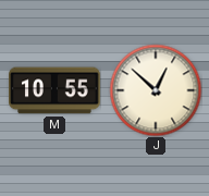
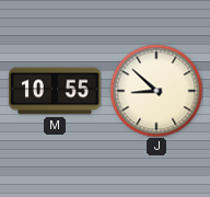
J: 12:52 -> 8:52 (156, 91)
